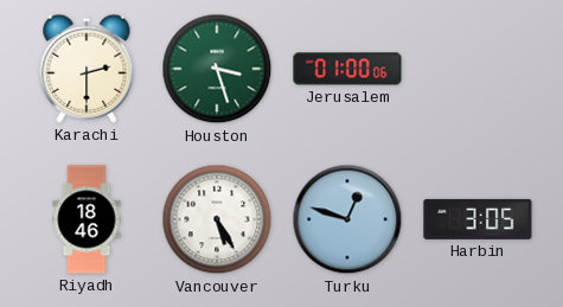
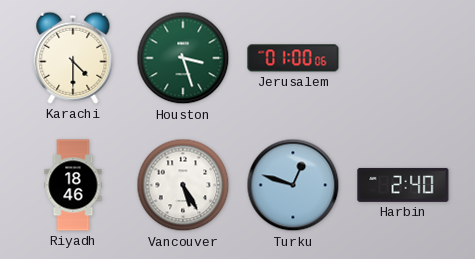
Karachi: 2:30 -> 4:30 (73, 58)
Harbin: 3:05 -> 2:40 (403, 185)
